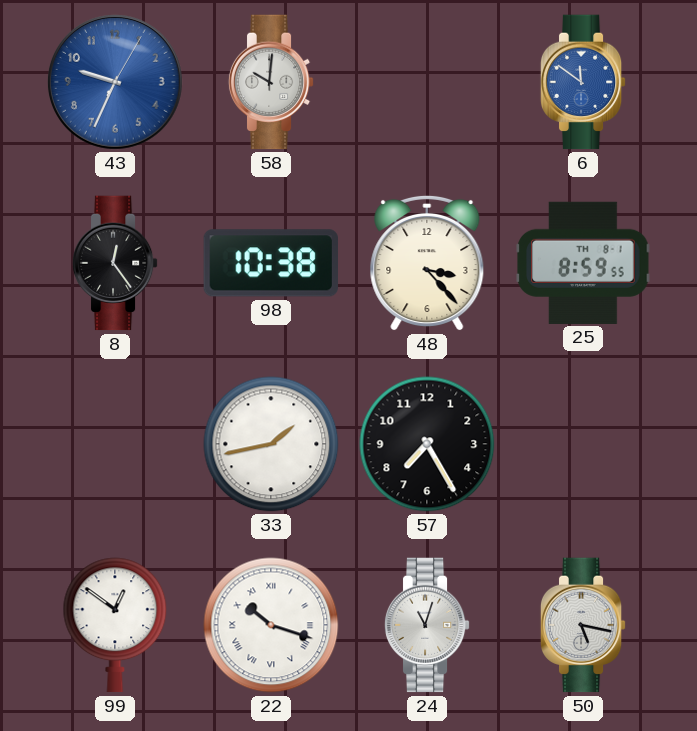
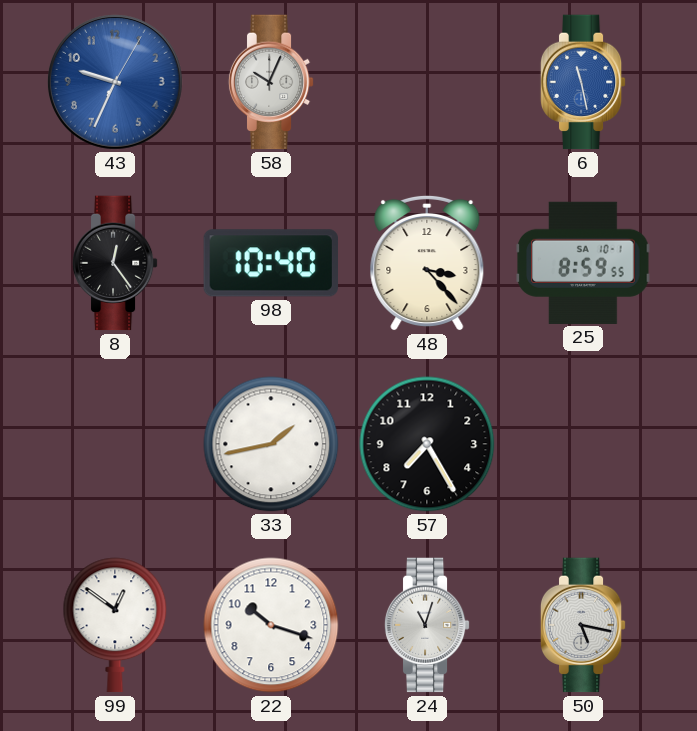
58: 10:01 -> 10:04 (271, 82)
6: 11:51 -> 11:28 (583, 82)
98: 10:38 -> 10:40 (271, 263)
25 date: TH 8-1 -> SA 10-1 (583, 263)
22 numerals: Roman -> Arabic (271, 625)
